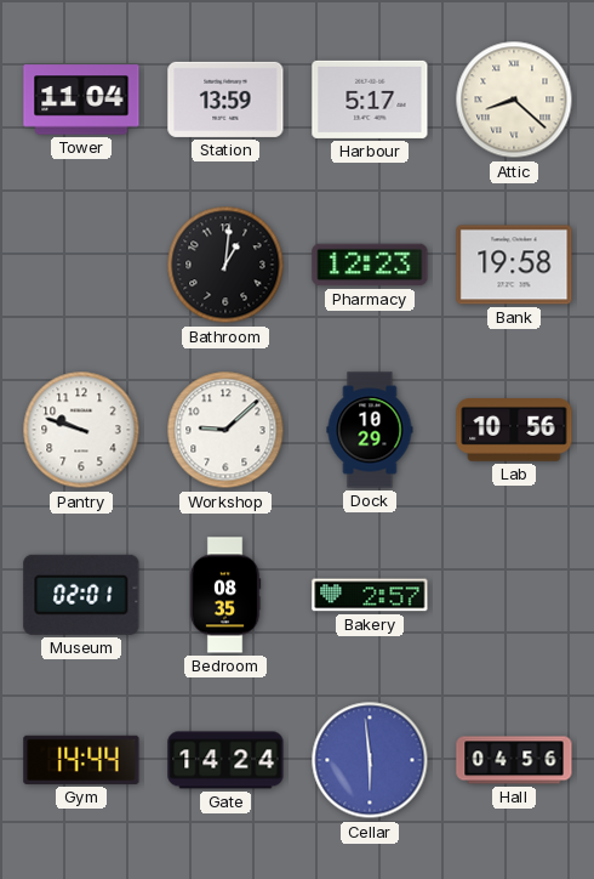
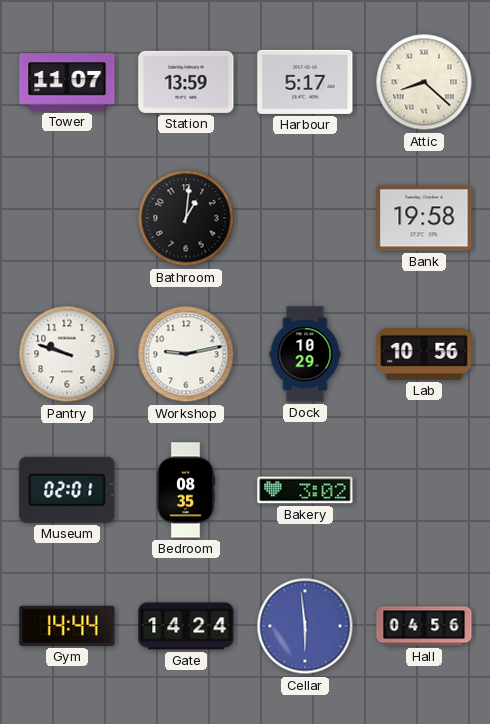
Tower: 11:04 -> 11:07 (67, 82)
Pharmacy: 12:23 -> none (370, 265)
Workshop: 9:08 -> 9:13 (186, 354)
Bakery: 2:57 -> 3:02 (305, 490)
